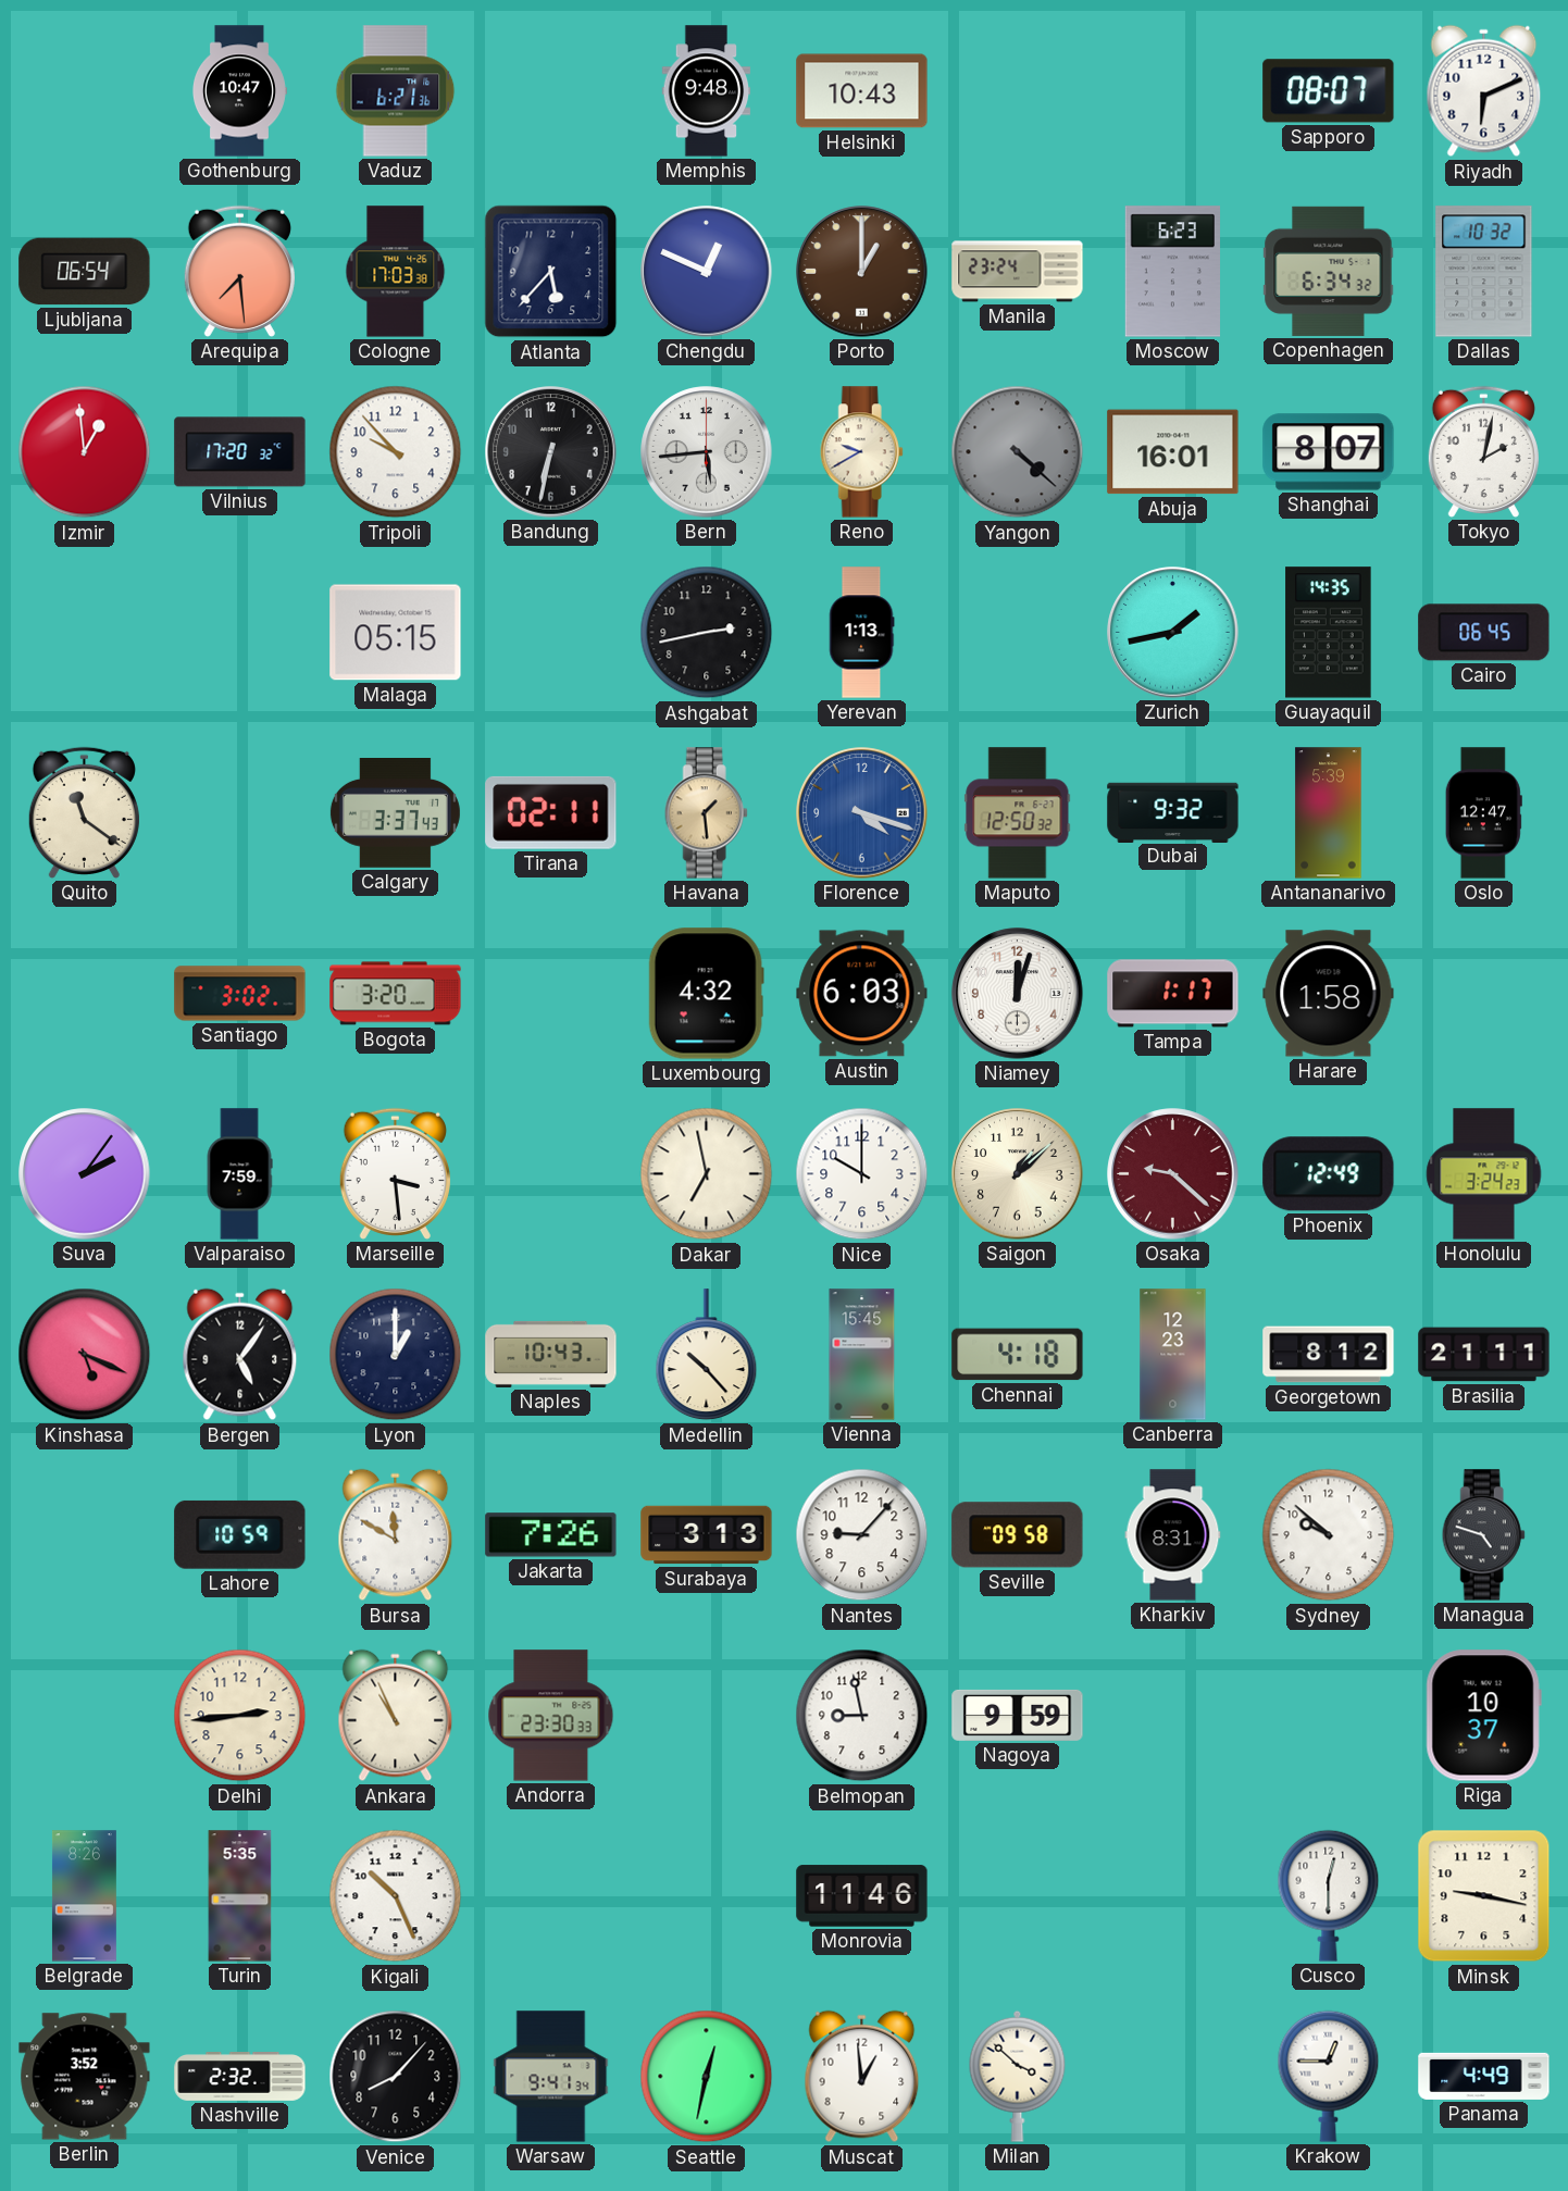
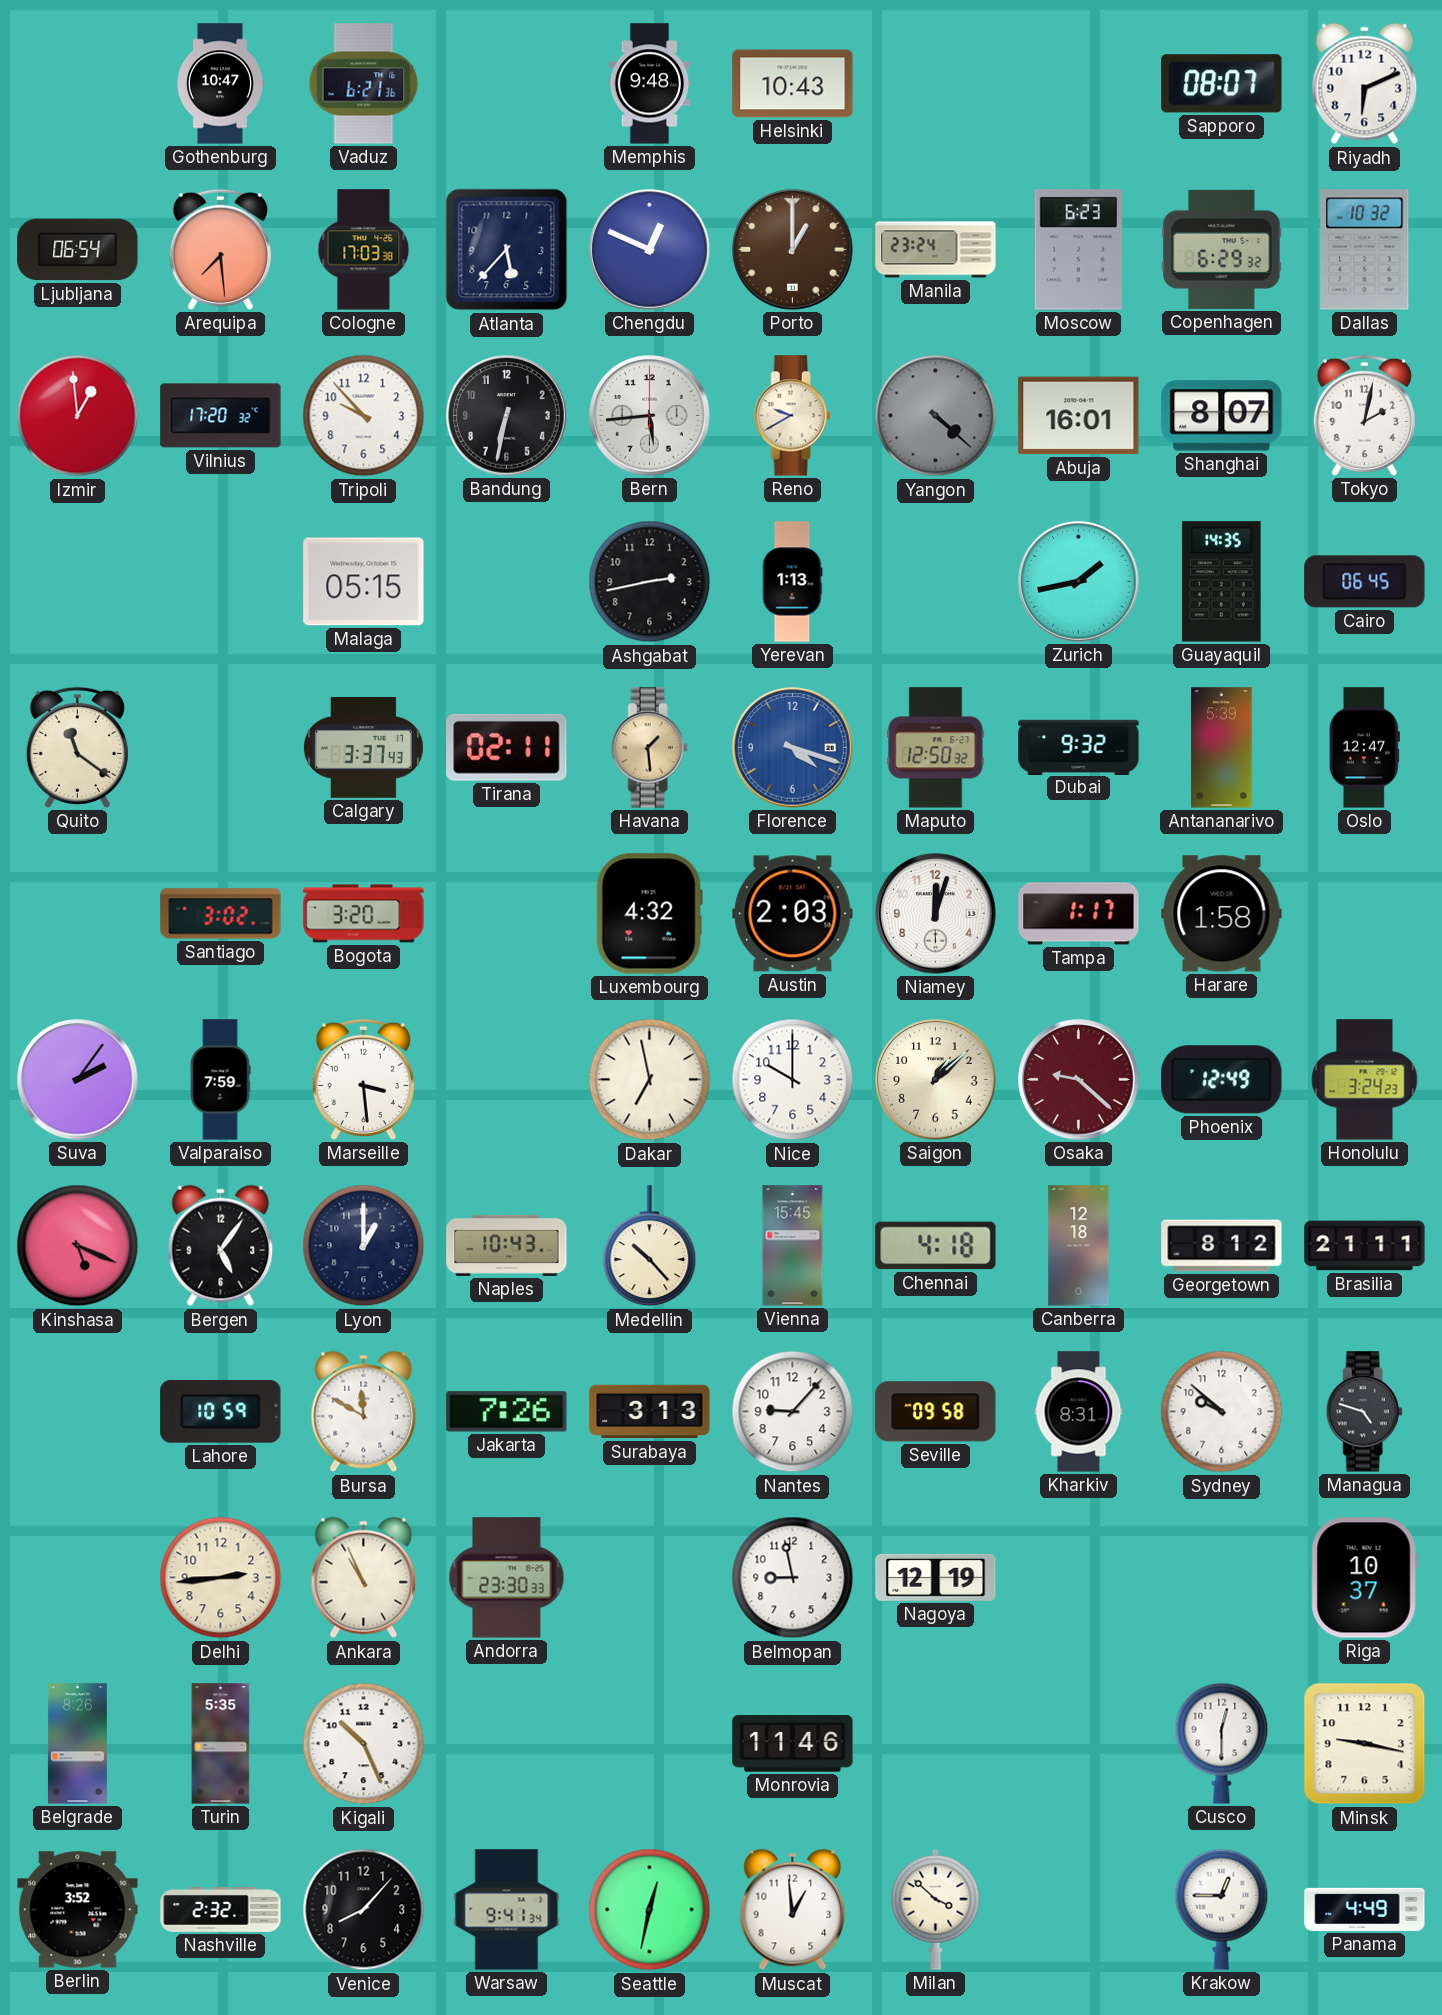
Copenhagen: 6:34 -> 6:29 (1222, 249)
Austin: 6:03 -> 2:03 (793, 914)
Canberra: 12:23 -> 12:18 (1079, 1246)
Nagoya: 9:59 -> 12:19 (936, 1577)
